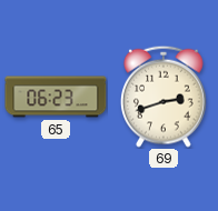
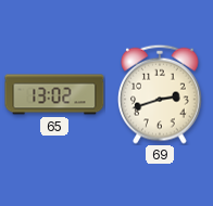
65: 06:23 -> 13:02 (54, 94)
